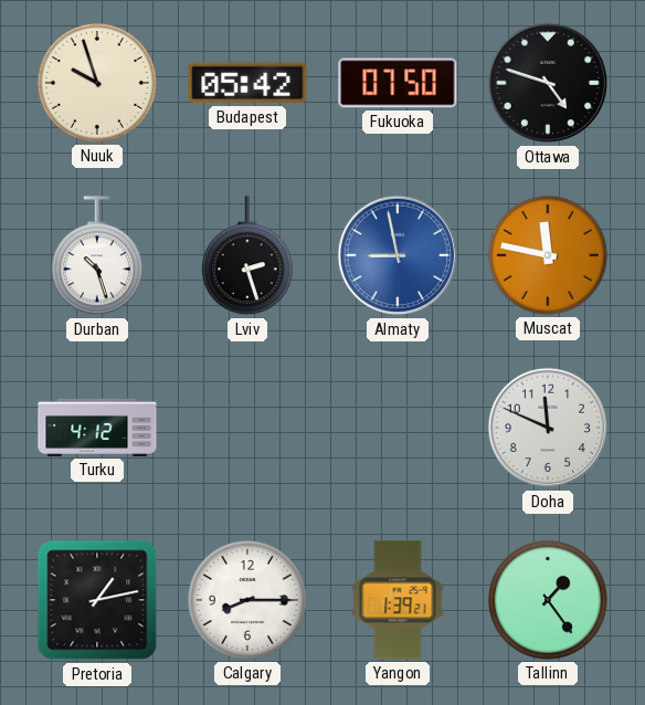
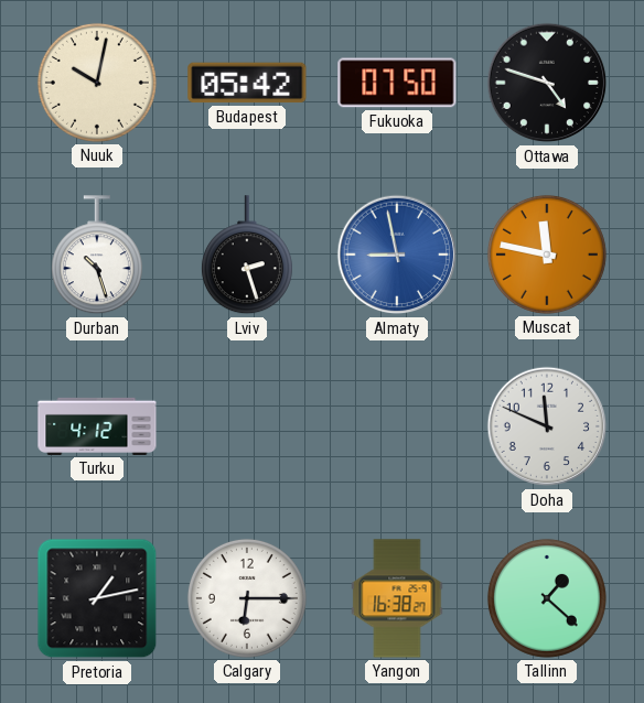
Nuuk: 9:57 -> 10:02 (97, 83)
Calgary: 8:15 -> 6:15 (247, 598)
Yangon: 1:39 -> 16:38 (397, 598)
Tallinn: 1:24 -> 1:22 (547, 598)
